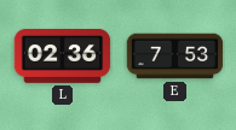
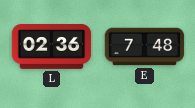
E: 7:53 -> 7:48 (145, 47)
